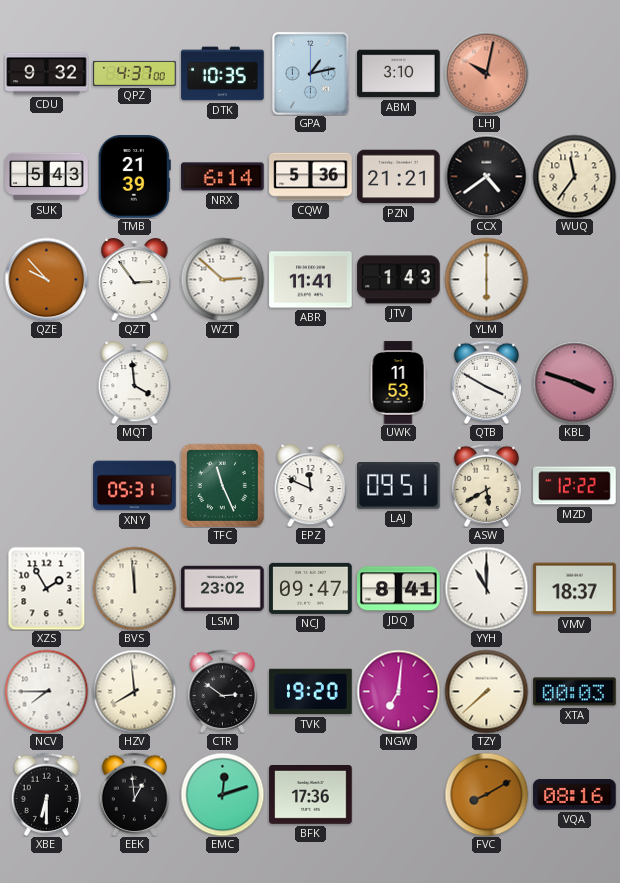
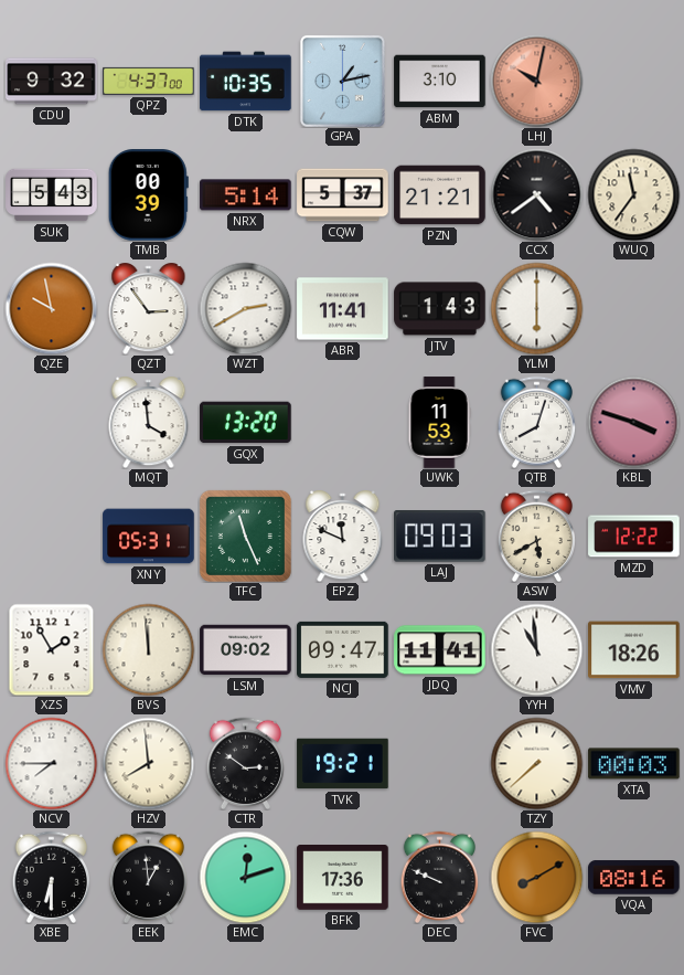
TMB: 21:39 -> 00:39 (148, 195)
NRX: 6:14 -> 5:14 (246, 195)
CQW: 5:36 -> 5:37 (343, 195)
QZE: 9:53 -> 9:58 (51, 308)
WZT: 2:52 -> 2:40 (245, 308)
GQX: none -> 13:20 (246, 423)
QTB: 3:50 -> 8:03 (536, 422)
LAJ: 09:51 -> 09:03 (440, 537)
LSM: 23:02 -> 09:02 (246, 650)
JDQ: 8:41 -> 11:41 (440, 650)
YYH: 11:00 -> 10:59 (536, 649)
VMV: 18:37 -> 18:26 (634, 650)
TVK: 19:20 -> 19:21 (343, 764)
NGW: 7:01 -> none (398, 691)
DEC: none -> 9:49 (439, 877)
